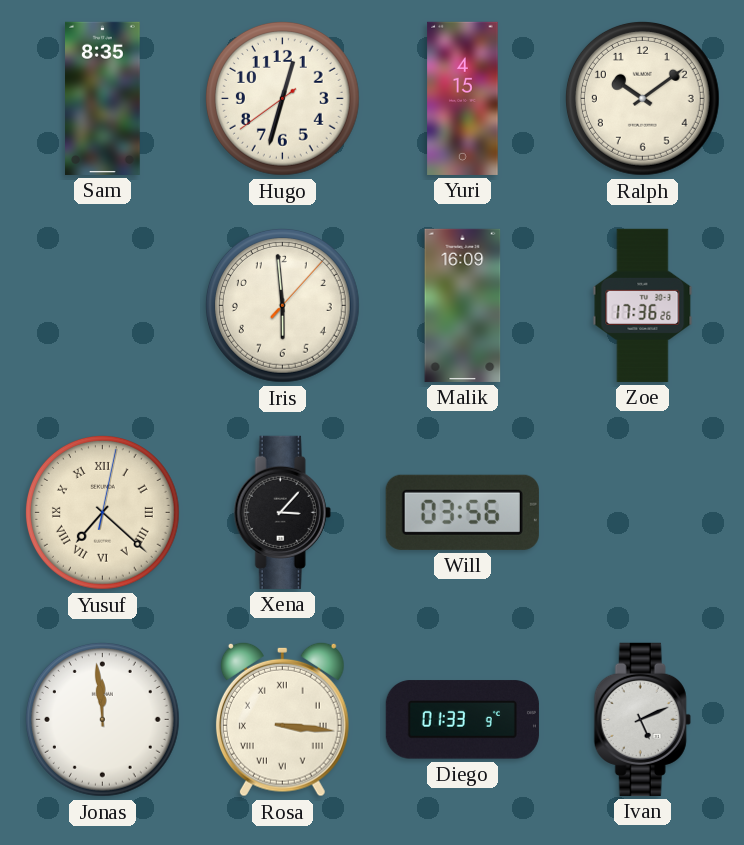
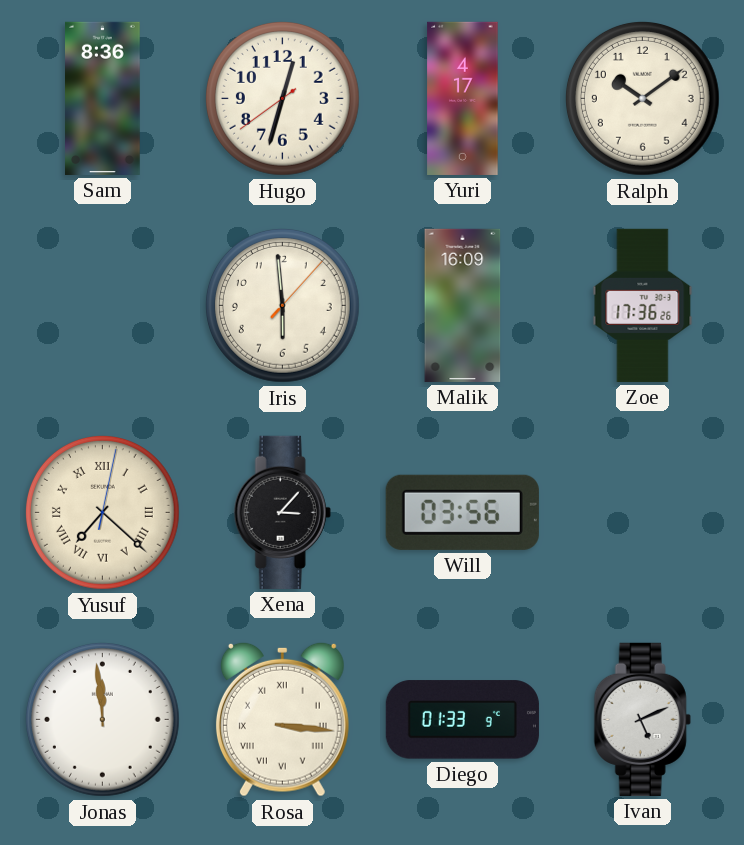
Sam: 8:35 -> 8:36 (103, 98)
Yuri: 4:15 -> 4:17 (463, 98)
